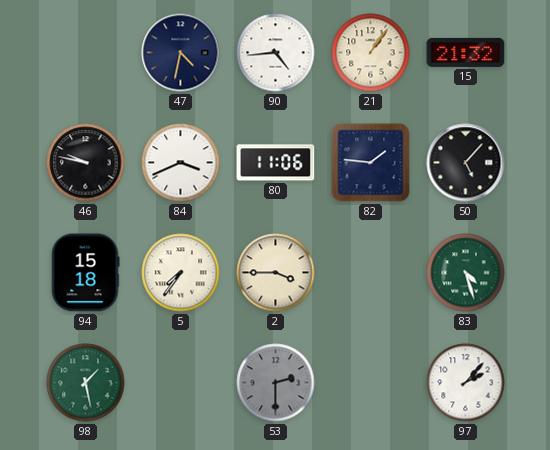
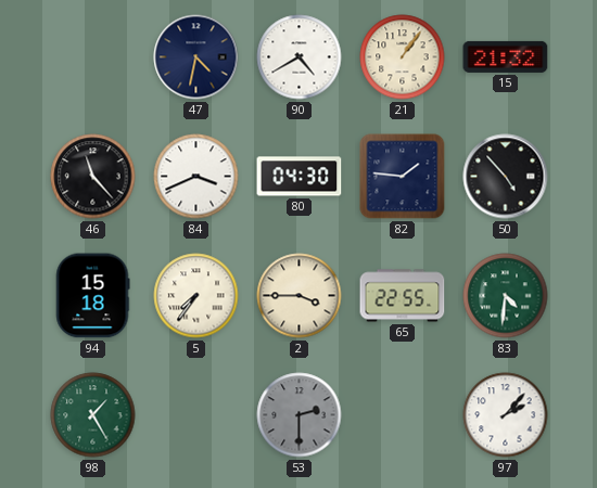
90: 4:44 -> 4:40 (300, 57)
46: 9:47 -> 11:23 (93, 177)
80: 11:06 -> 04:30 (300, 177)
50: 5:07 -> 4:53 (506, 177)
65: none -> 22:55 (403, 296)
83: 4:27 -> 4:31 (506, 296)
98: 1:28 -> 1:25 (93, 415)
